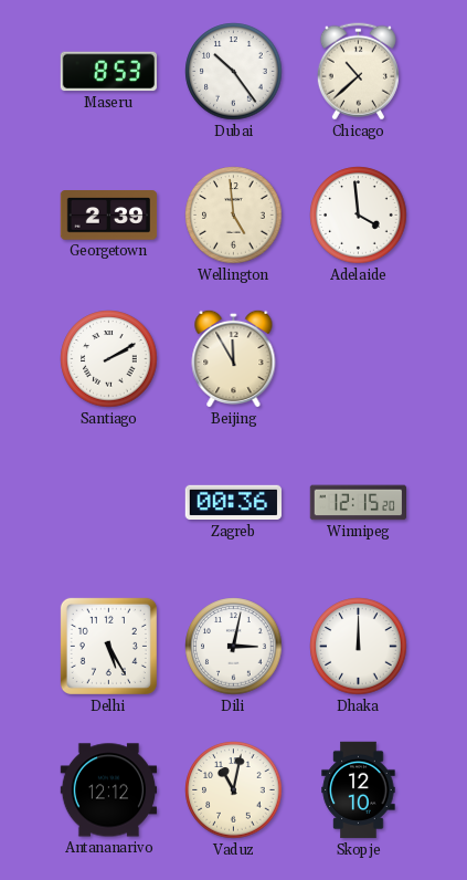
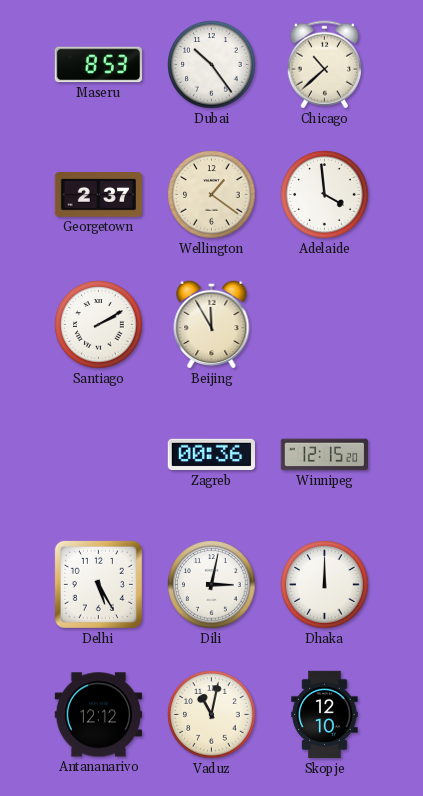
Georgetown: 2:39 -> 2:37 (99, 195)
Wellington: 4:59 -> 1:21 (212, 195)
